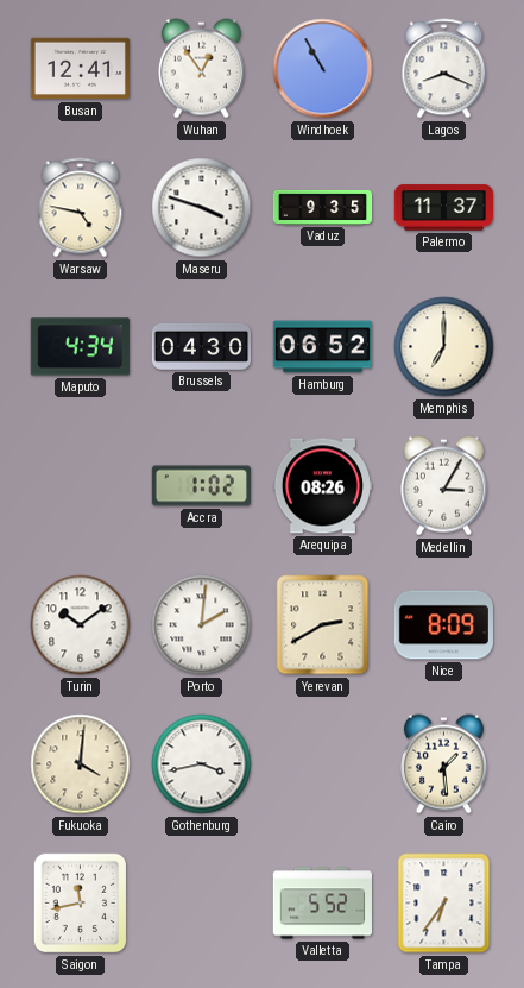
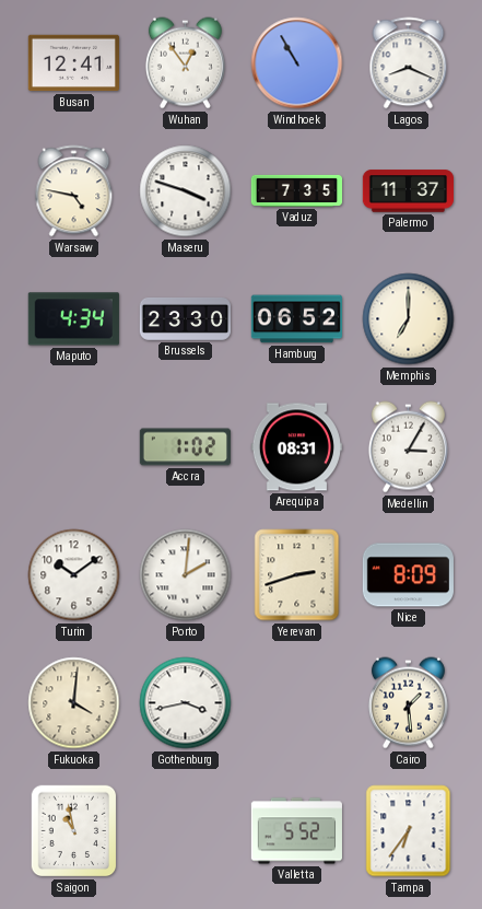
Vaduz: 9:35 -> 7:35 (297, 190)
Brussels: 04:30 -> 23:30 (185, 318)
Arequipa: 08:26 -> 08:31 (296, 447)
Yerevan: 2:40 -> 2:42 (297, 575)
Saigon: 11:43 -> 10:58 (74, 831)
